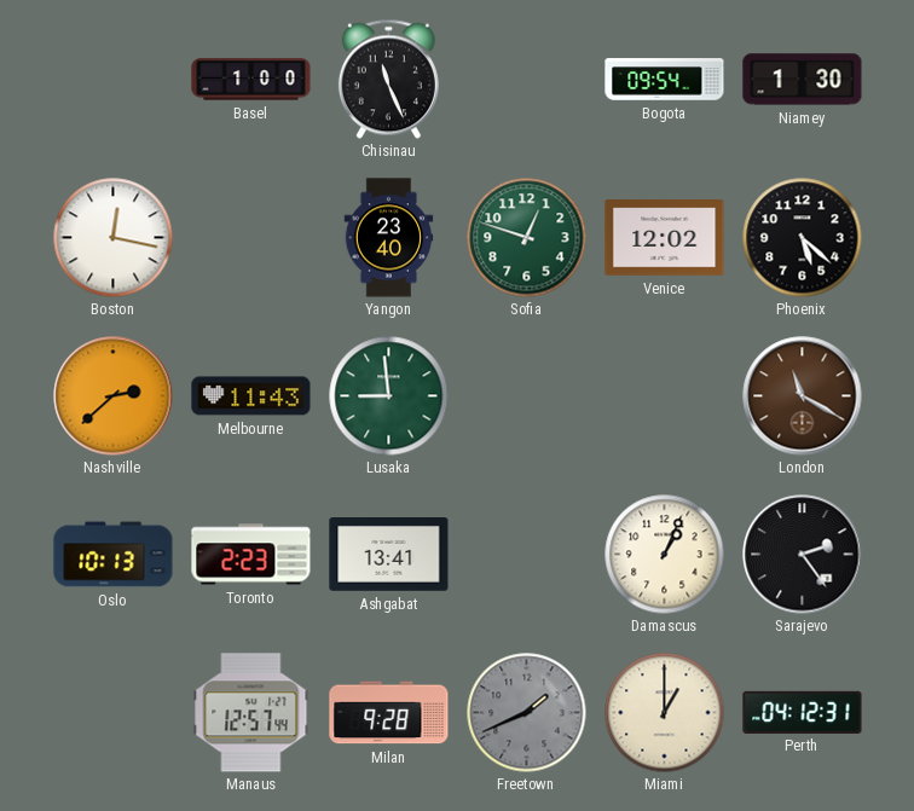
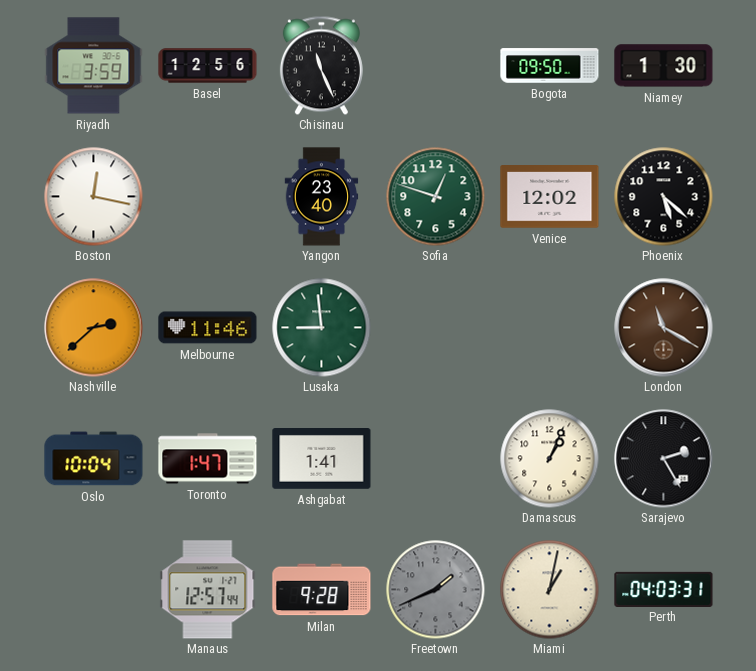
Riyadh: none -> 3:59 (94, 66)
Basel: 1:00 -> 12:56 (208, 66)
Bogota: 09:54 -> 09:50 (550, 66)
Melbourne: 11:43 -> 11:46 (208, 328)
Oslo: 10:13 -> 10:04 (94, 459)
Toronto: 2:23 -> 1:47 (208, 459)
Ashgabat: 13:41 -> 1:41 (322, 459)
Sarajevo: 2:24 -> 2:25 (664, 459)
Miami: 1:00 -> 1:02 (550, 590)
Perth: 04:12 -> 04:03 (664, 589)
